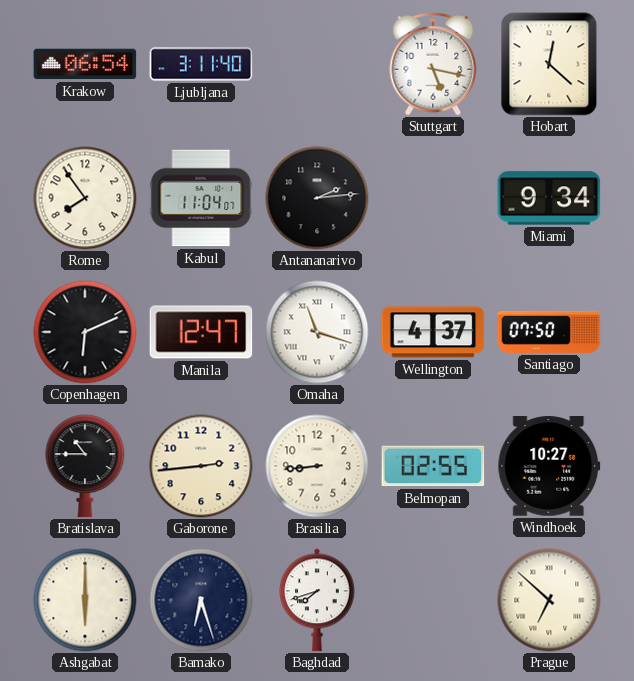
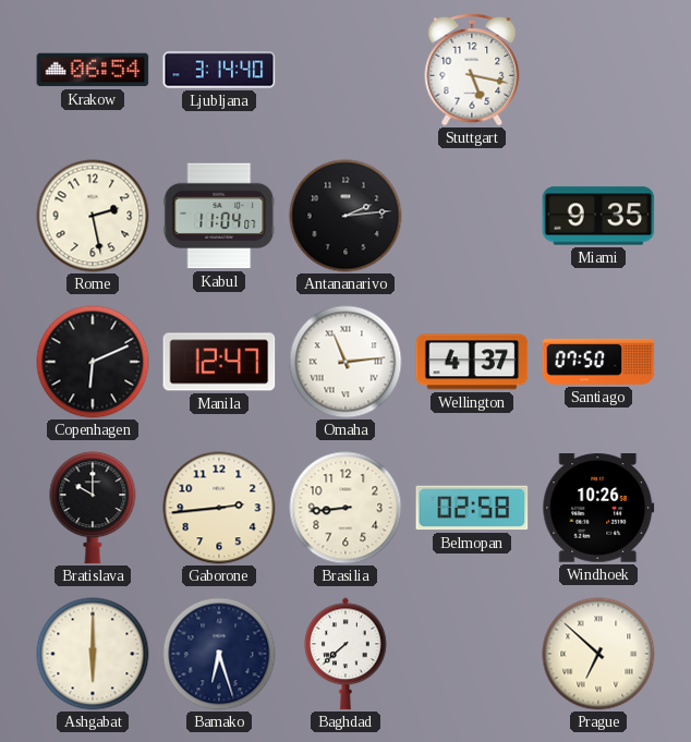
Ljubljana: 3:11 -> 3:14 (219, 70)
Hobart: 12:22 -> none (549, 64)
Rome: 7:54 -> 2:28 (93, 216)
Miami: 9:34 -> 9:35 (598, 216)
Omaha: 11:18 -> 11:14 (346, 362)
Bratislava: 10:45 -> 10:00 (93, 508)
Belmopan: 02:55 -> 02:58 (472, 508)
Windhoek: 10:27 -> 10:26 (598, 508)
Baghdad: 7:42 -> 7:38 (347, 654)
